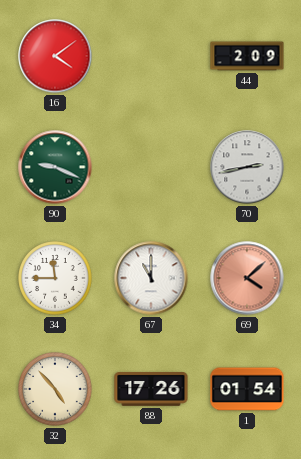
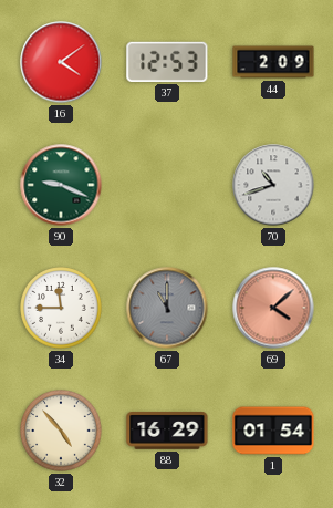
37: none -> 12:53 (167, 62)
70: 2:43 -> 10:42 (273, 185)
67 dial: white -> grey (167, 308)
88: 17:26 -> 16:29 (167, 432)
